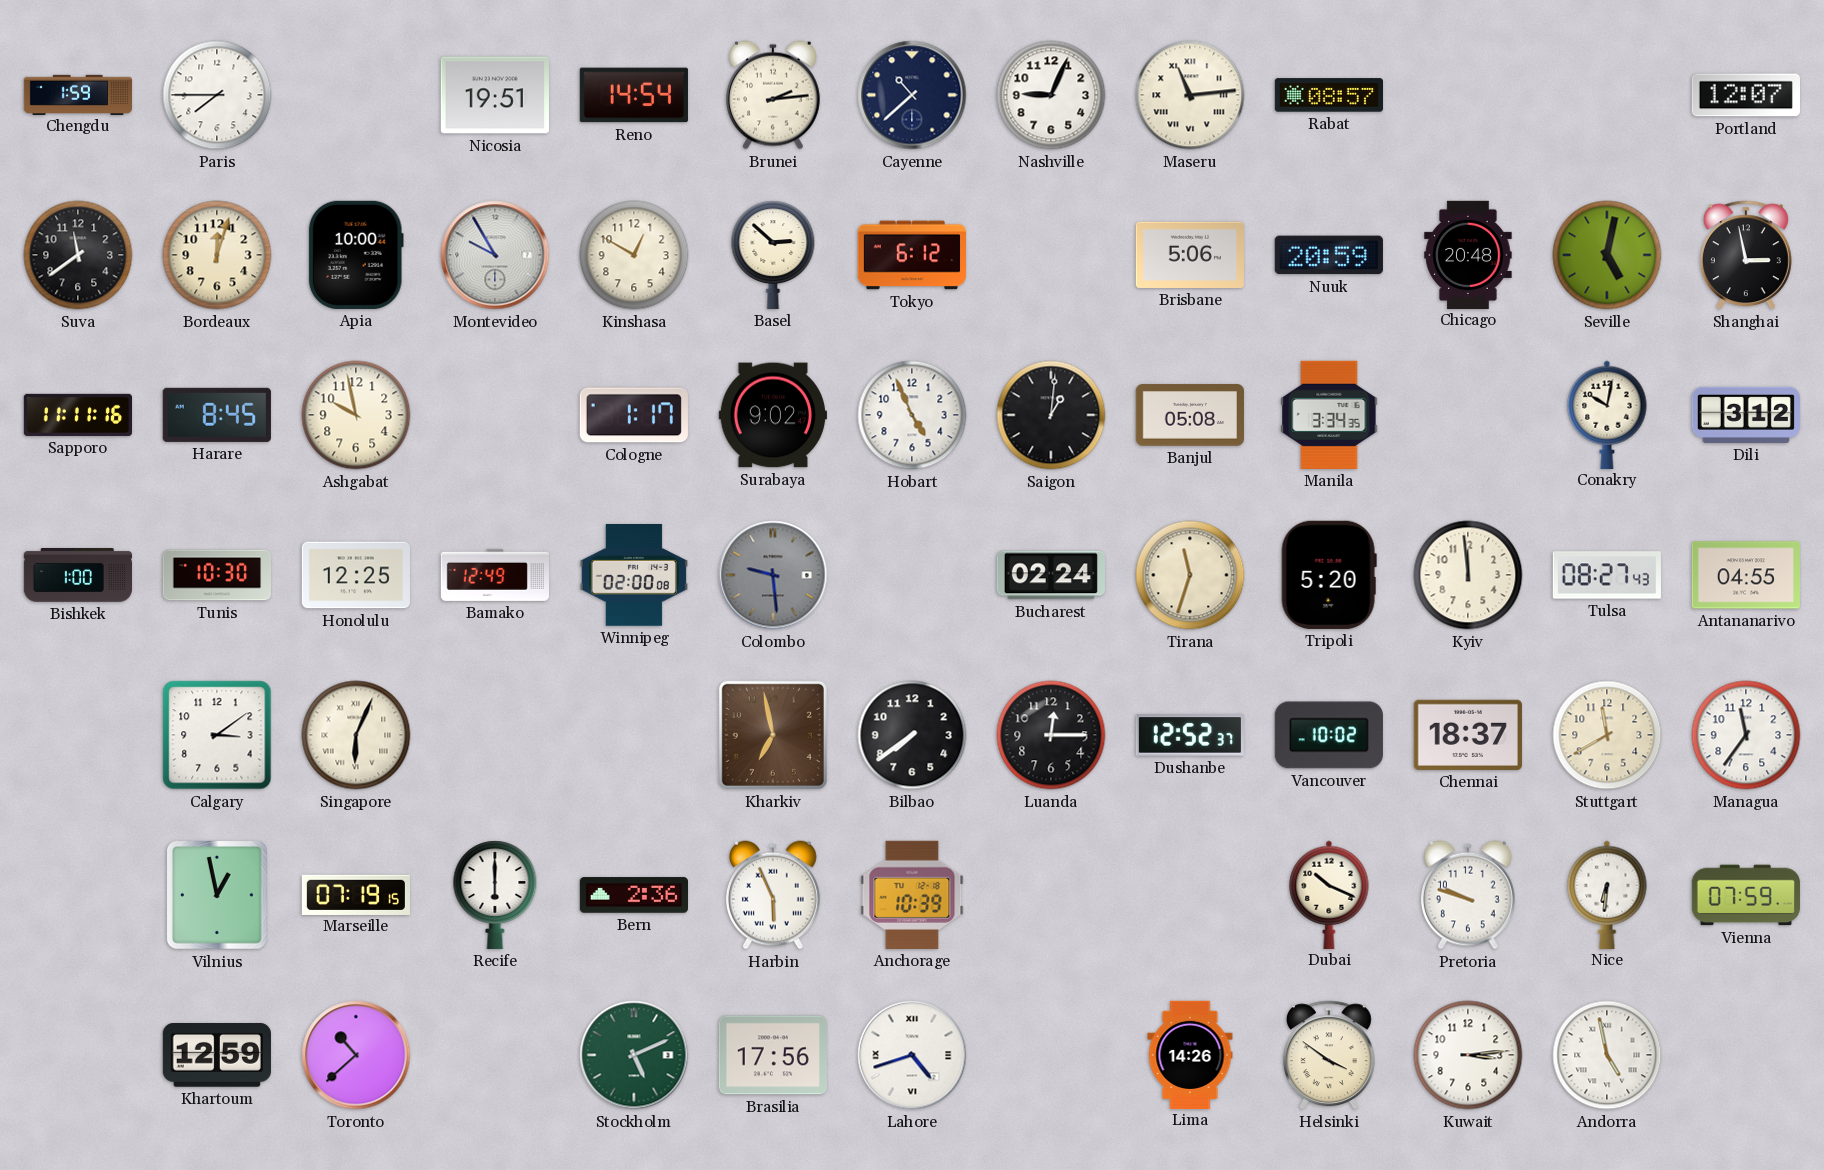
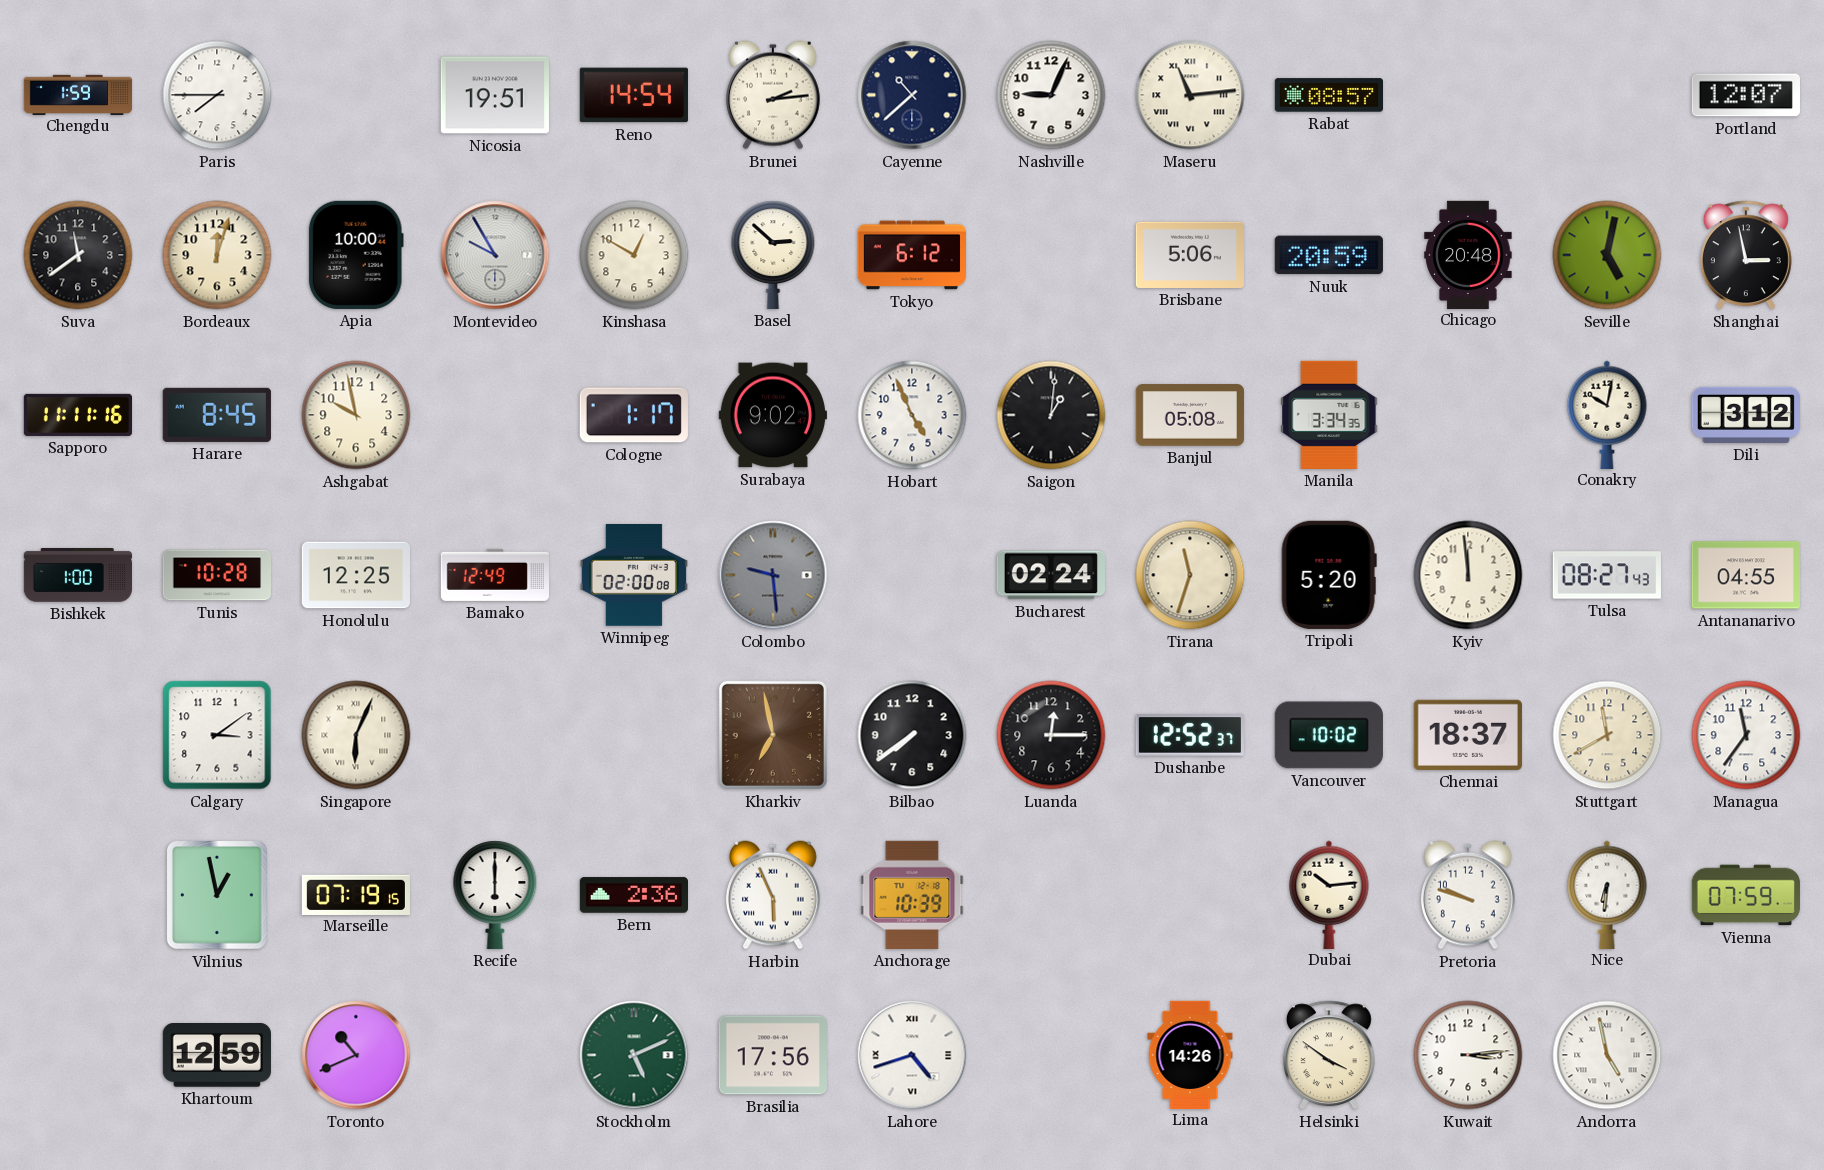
Tunis: 10:30 -> 10:28 (216, 575)
Dubai: 10:19 -> 10:14 (1329, 894)
Toronto: 10:38 -> 10:41 (356, 1055)
